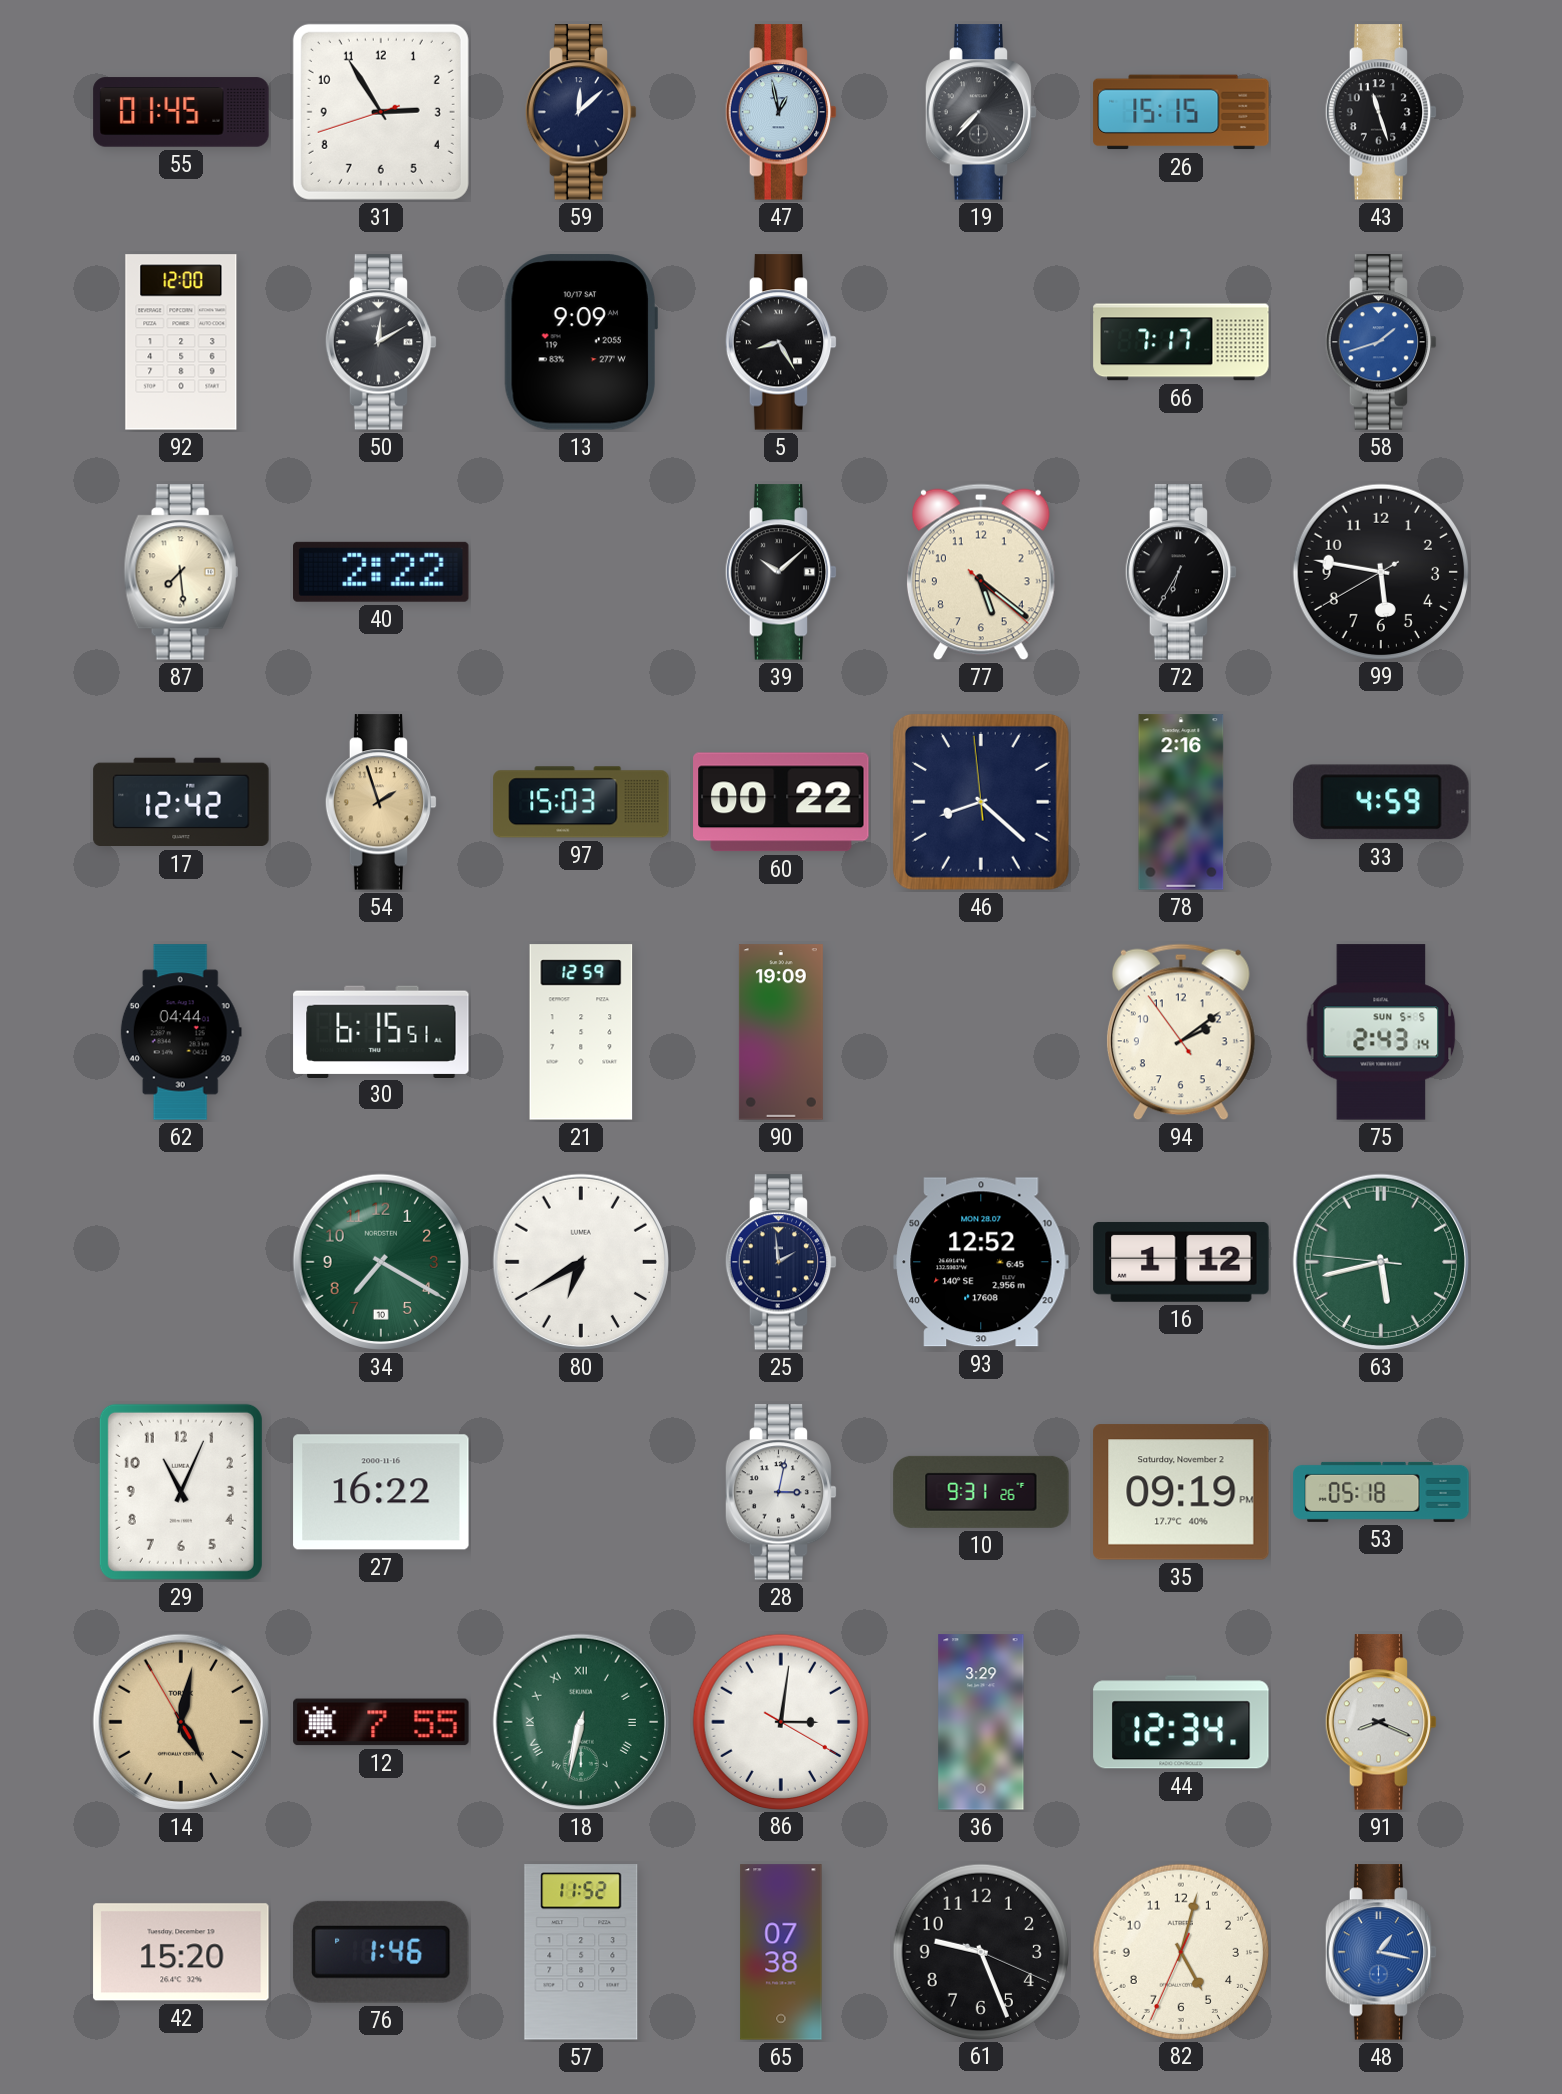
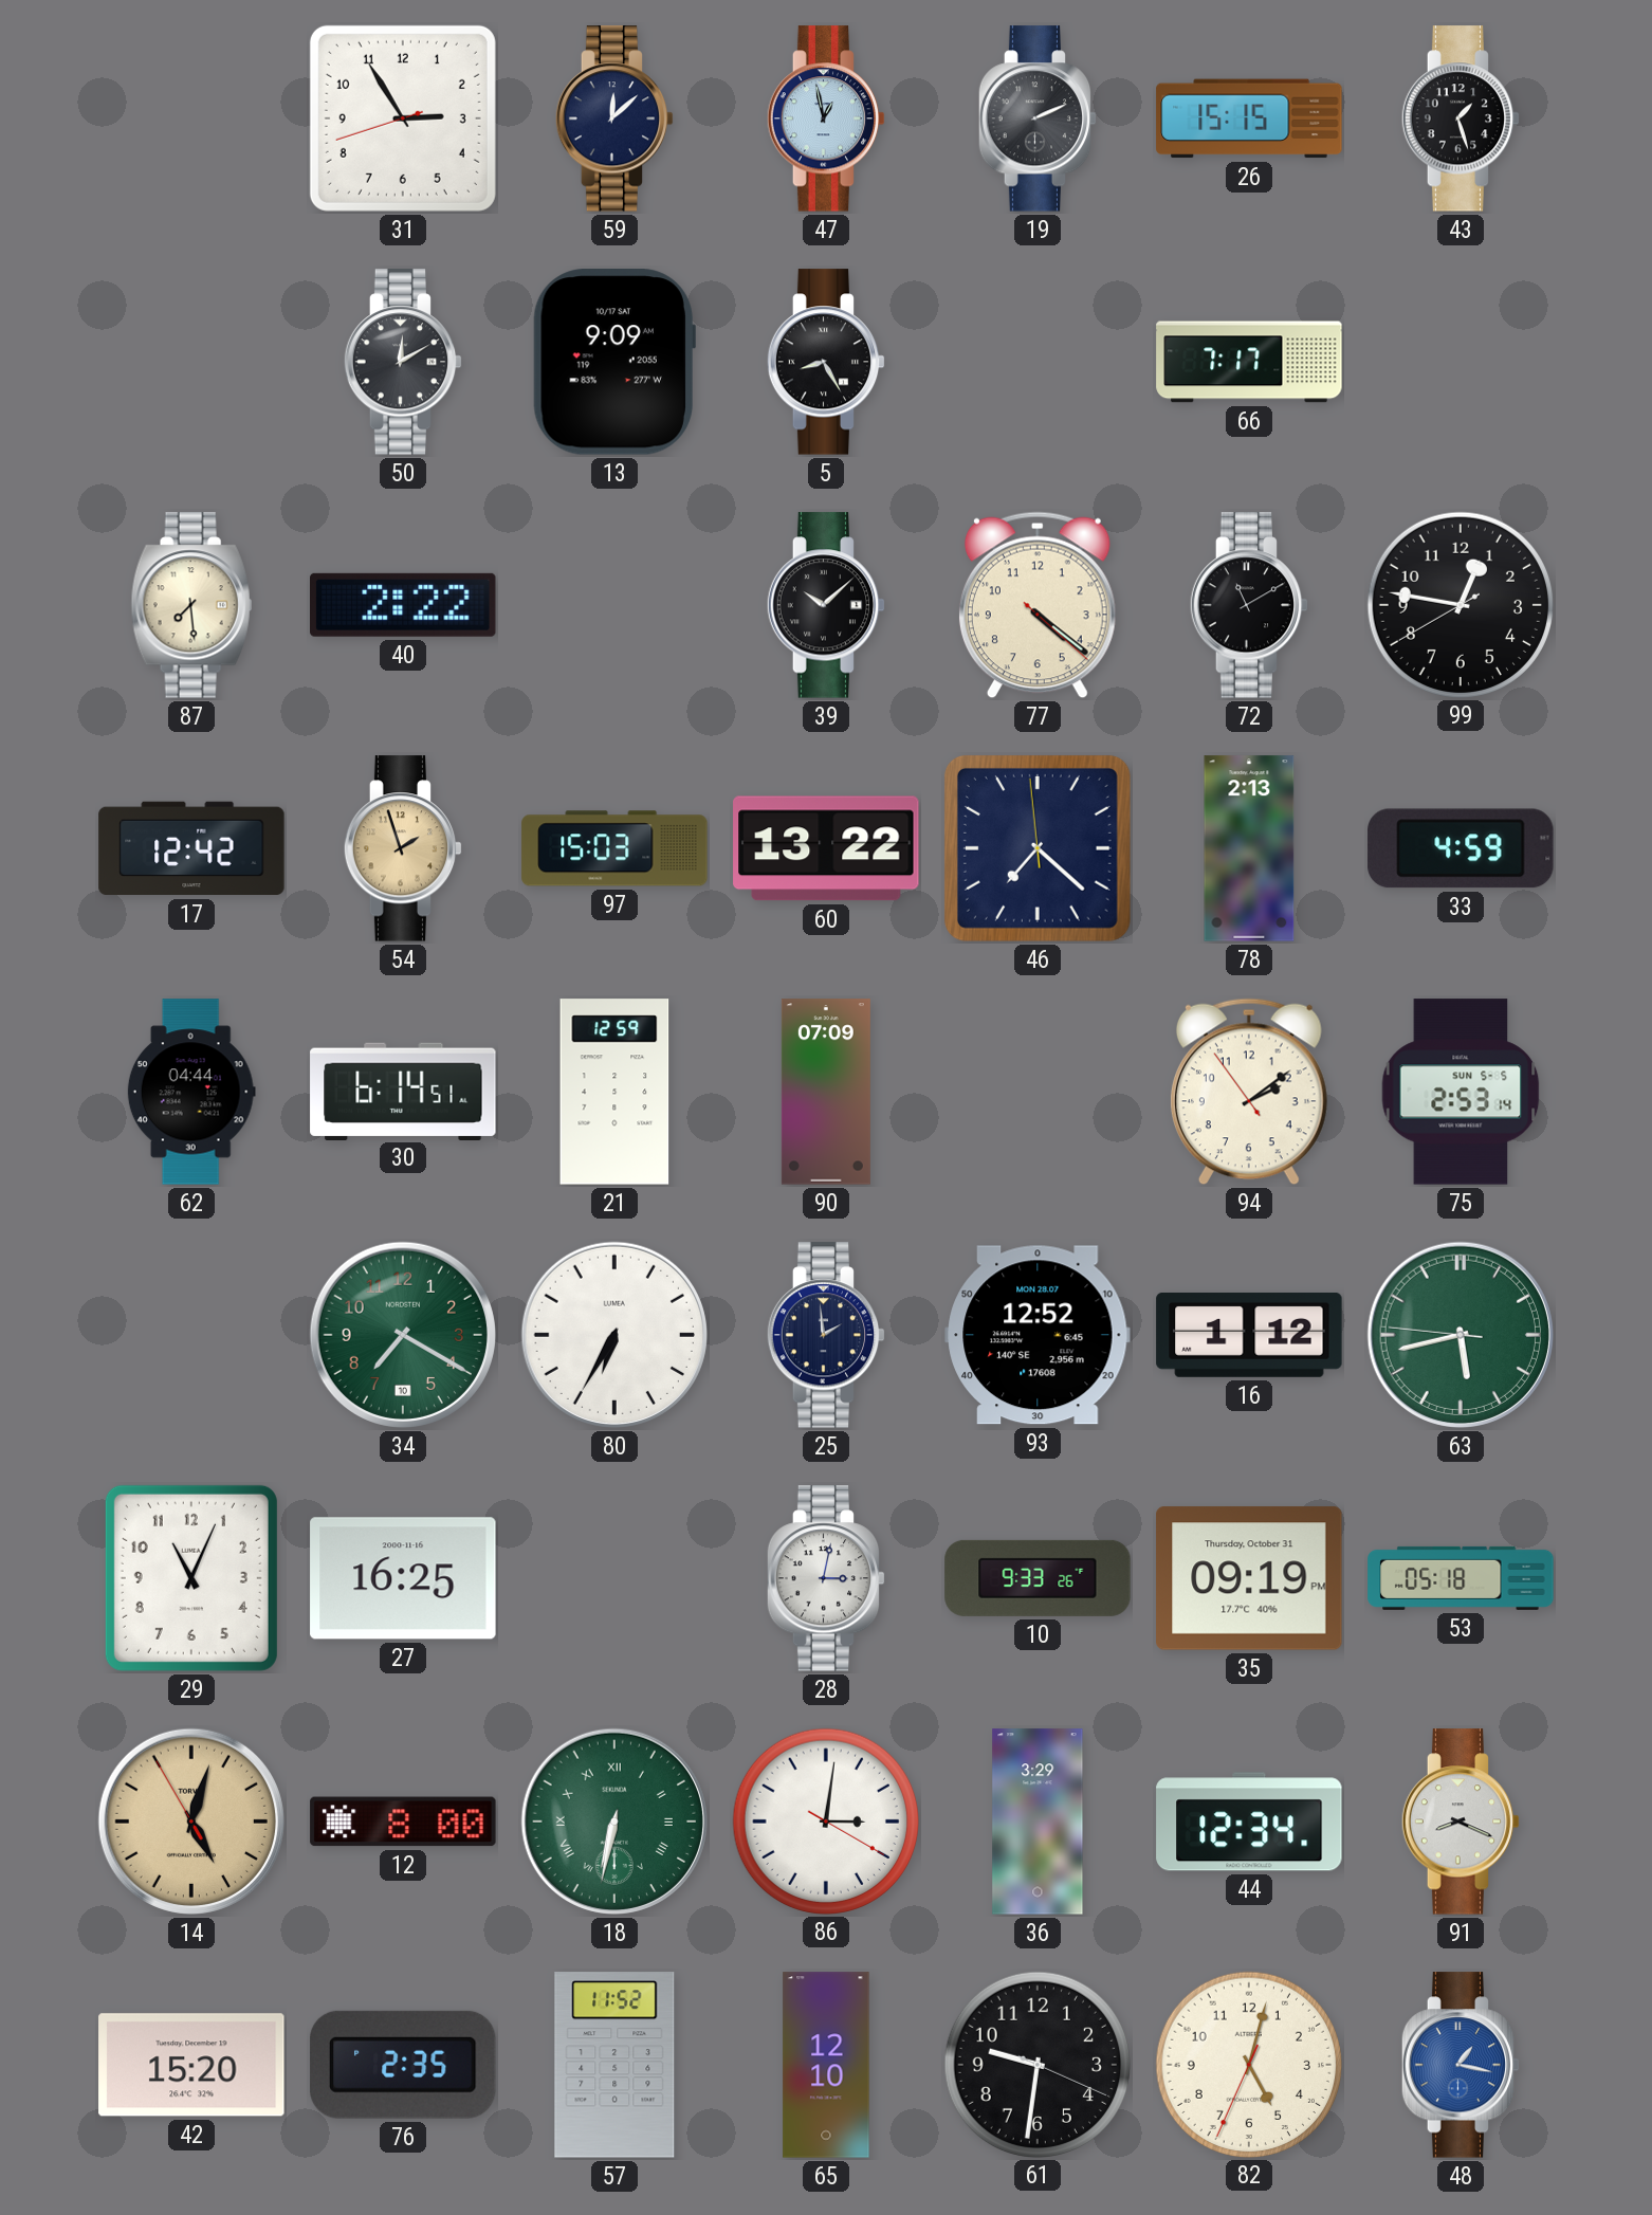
55: 01:45 -> none (181, 112)
19: 7:37 -> 2:11 (1038, 118)
43: 11:27 -> 1:27 (1461, 118)
92: 12:00 -> none (181, 342)
58: 1:42 -> none (1381, 342)
77: 5:21 -> 4:21 (1038, 605)
72: 6:35 -> 11:10 (1249, 605)
99: 5:46 -> 12:46 (1460, 604)
60: 00:22 -> 13:22 (826, 848)
46: 8:21 -> 7:21 (1038, 848)
78: 2:16 -> 2:13 (1249, 848)
30: 6:15 -> 6:14 (403, 1091)
90: 19:09 -> 07:09 (826, 1092)
75: 2:43 -> 2:53 (1461, 1092)
80: 6:40 -> 6:35 (614, 1335)
27: 16:22 -> 16:25 (403, 1578)
10: 9:31 -> 9:33 (1038, 1578)
35 date: Saturday, November 2 -> Thursday, October 31 (1249, 1578)
14: 5:01 -> 5:02 (191, 1822)
12: 7:55 -> 8:00 (403, 1822)
76: 1:46 -> 2:35 (403, 2065)
65: 07:38 -> 12:10 (826, 2065)
61: 9:26 -> 9:31 (1036, 2064)
